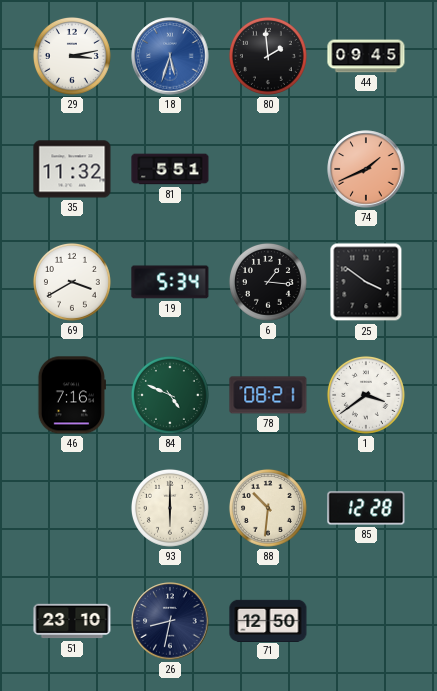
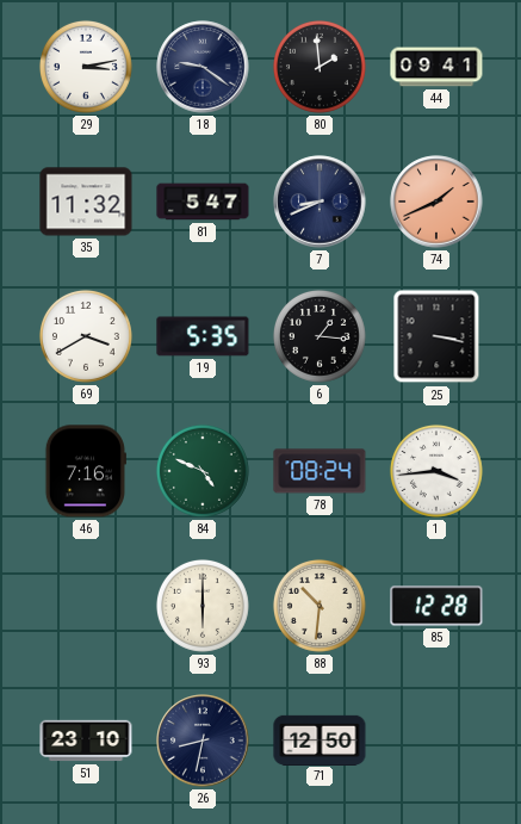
18: 5:33 -> 9:21 (203, 67)
18 dial: blue -> navy (203, 67)
44: 09:45 -> 09:41 (436, 67)
81: 5:51 -> 5:47 (203, 202)
7: none -> 8:41 (320, 202)
19: 5:34 -> 5:35 (203, 336)
25: 3:51 -> 3:17 (436, 336)
78: 08:21 -> 08:24 (320, 471)
1: 3:39 -> 3:44 (436, 471)
